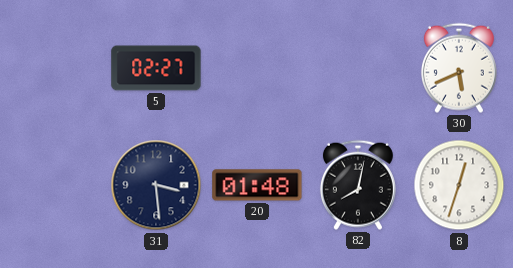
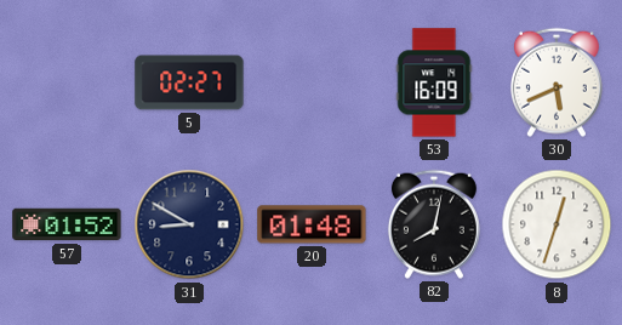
53: none -> 16:09 (434, 82)
57: none -> 01:52 (67, 224)
31: 3:29 -> 8:50 (189, 224)
